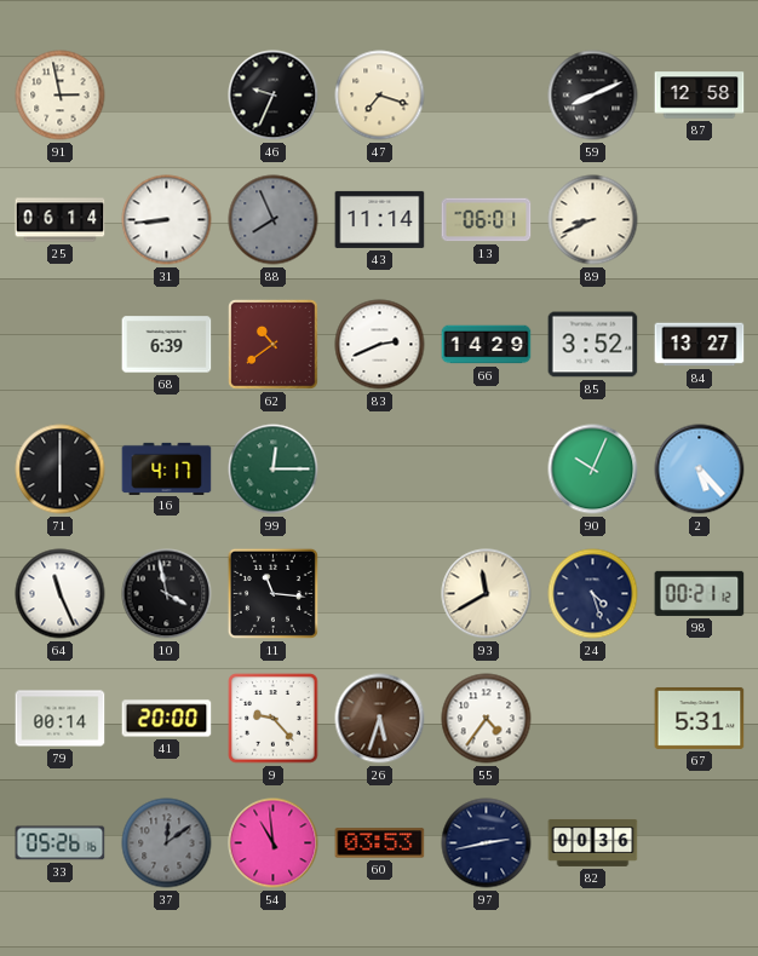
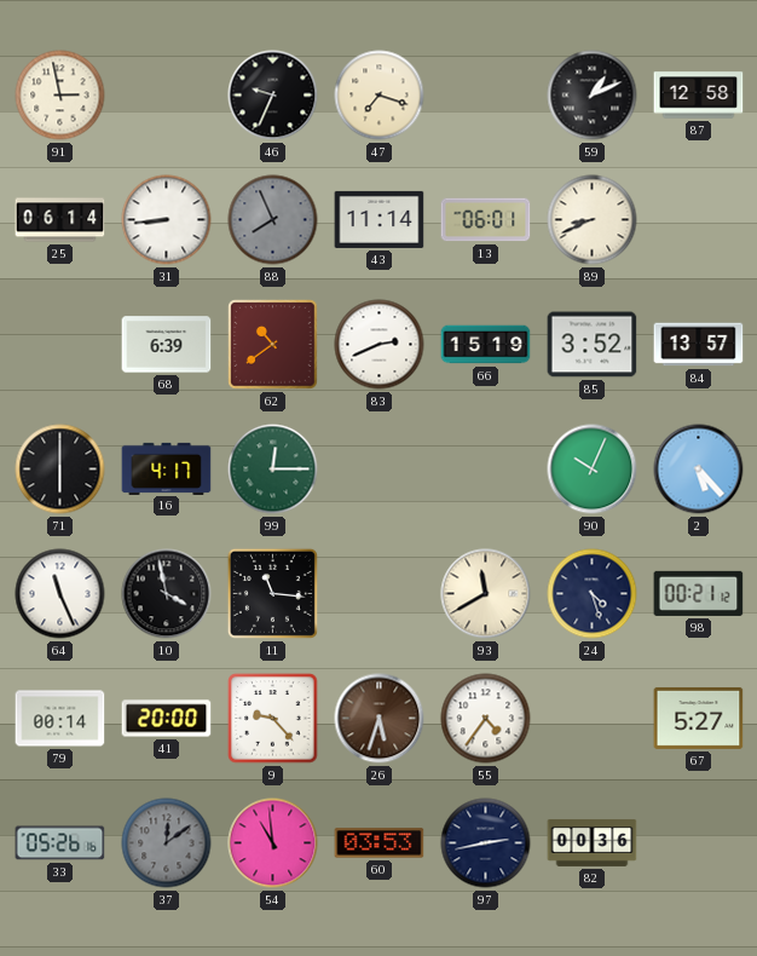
59: 8:11 -> 1:11 (593, 96)
66: 14:29 -> 15:19 (486, 345)
84: 13:27 -> 13:57 (699, 345)
67: 5:31 -> 5:27 (699, 718)
